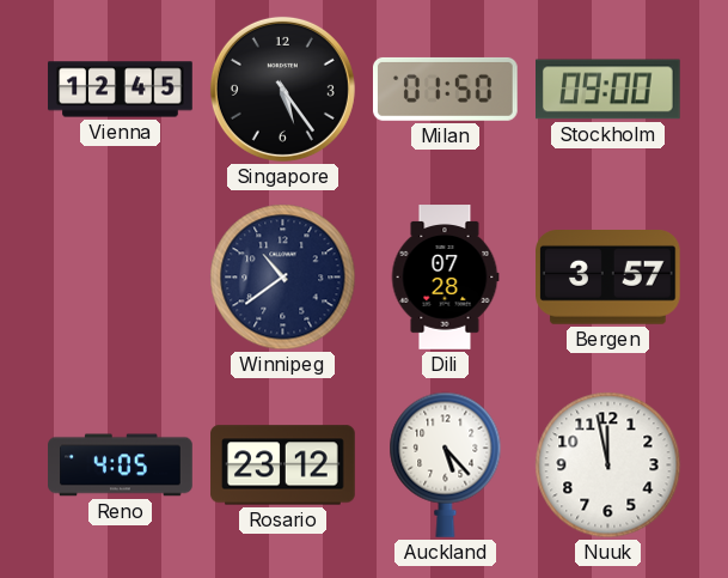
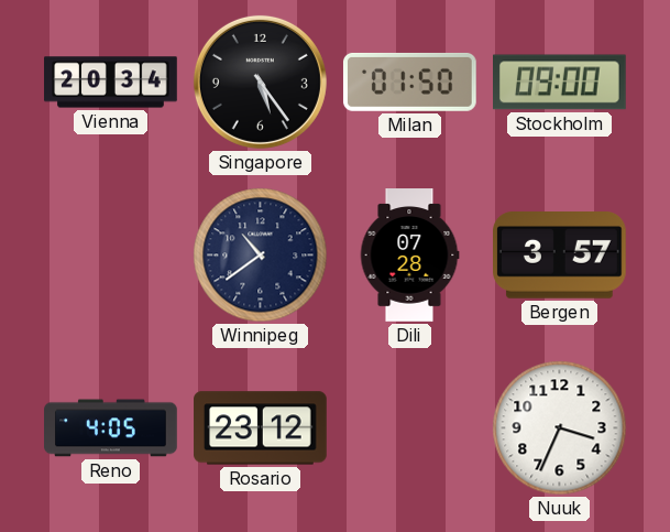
Vienna: 12:45 -> 20:34 (111, 83)
Auckland: 5:23 -> none (446, 464)
Nuuk: 11:58 -> 3:34 (560, 428)
